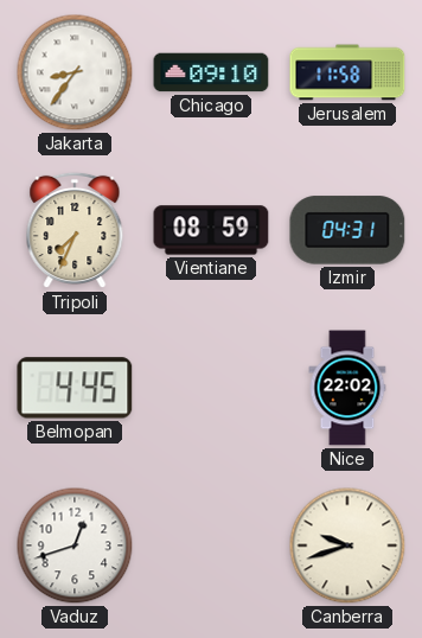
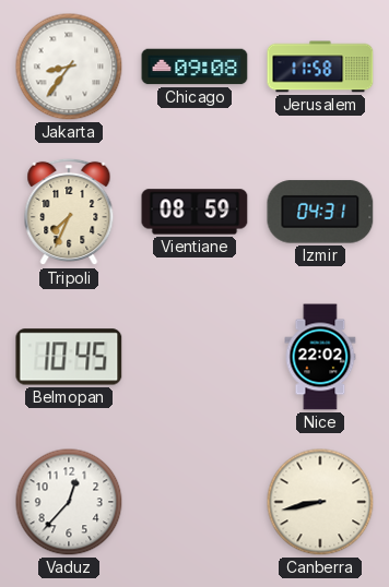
Chicago: 09:10 -> 09:08 (194, 67)
Belmopan: 4:45 -> 10:45 (69, 357)
Vaduz: 12:42 -> 12:37 (69, 502)
Canberra: 9:42 -> 8:43 (320, 502)
